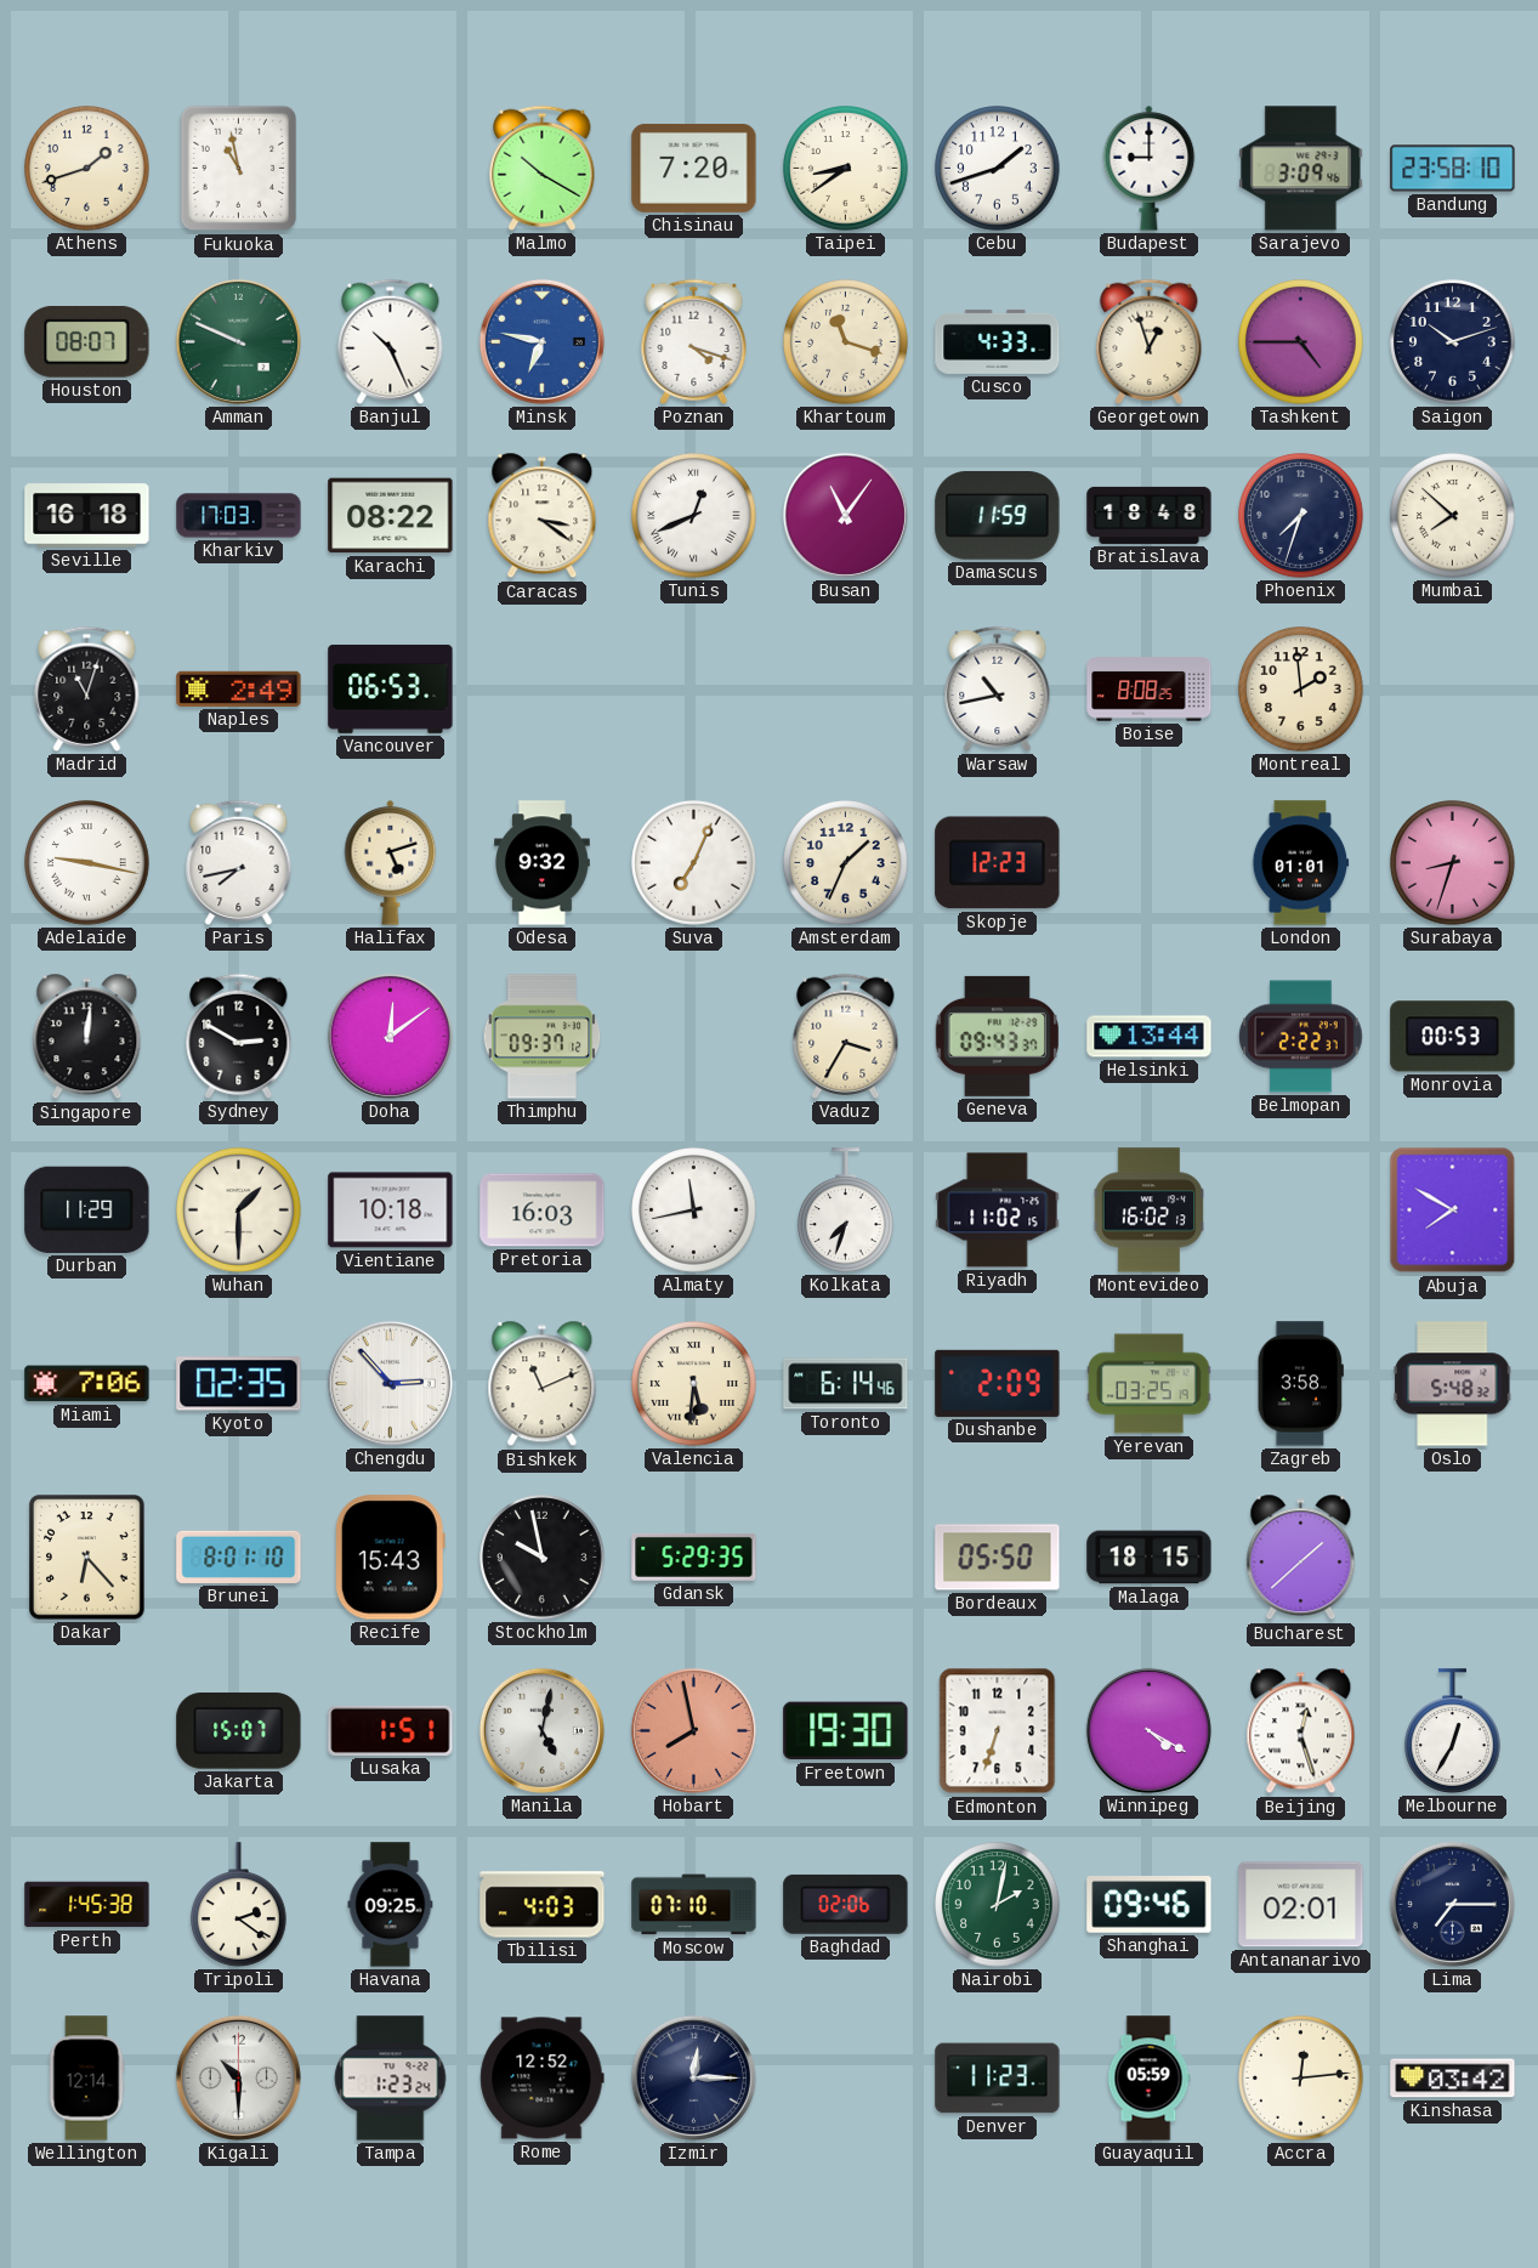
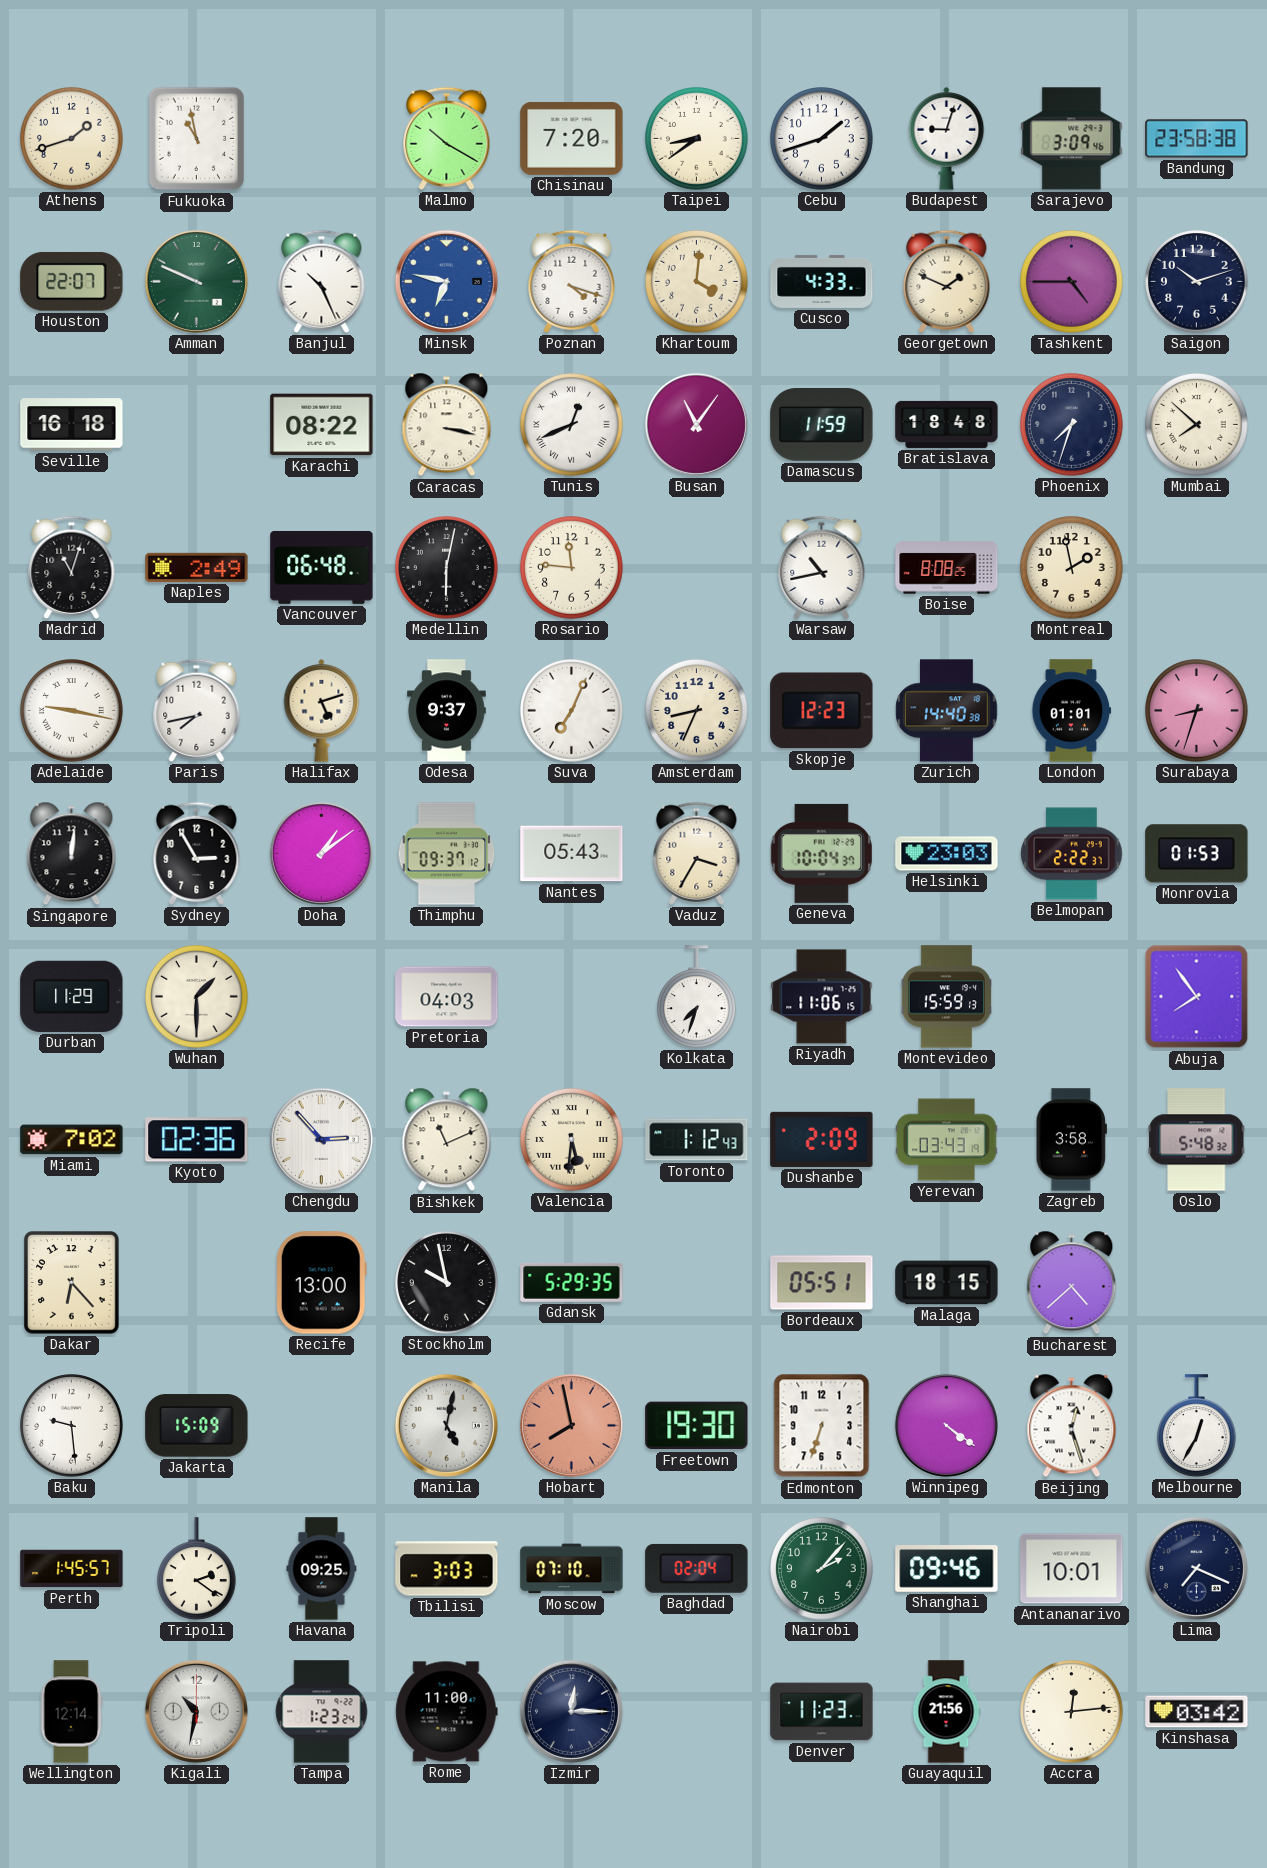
Budapest: 9:00 -> 9:03 (947, 139)
Bandung: 23:58:10 -> 23:58:38 (1197, 139)
Houston: 08:07 -> 22:07 (72, 281)
Khartoum: 11:18 -> 4:01 (697, 282)
Georgetown: 12:57 -> 1:49 (947, 281)
Kharkiv: 17:03 -> none (239, 516)
Caracas: 3:21 -> 3:17 (447, 425)
Vancouver: 06:53 -> 06:48 (322, 567)
Medellin: none -> 6:02 (447, 568)
Rosario: none -> 11:46 (572, 568)
Montreal: 1:59 -> 1:58 (1072, 568)
Odesa: 9:32 -> 9:37 (447, 711)
Amsterdam: 1:34 -> 8:34 (697, 711)
Zurich: none -> 14:40 (947, 711)
Sydney: 2:50 -> 2:55 (197, 853)
Doha: 12:09 -> 1:09 (321, 853)
Nantes: none -> 05:43 (572, 854)
Geneva: 09:43 -> 10:04 (821, 853)
Helsinki: 13:44 -> 23:03 (947, 854)
Monrovia: 00:53 -> 01:53 (1197, 854)
Vientiane: 10:18 -> none (391, 1210)
Pretoria: 16:03 -> 04:03 (447, 997)
Almaty: 11:43 -> none (694, 1210)
Riyadh: 11:02 -> 11:06 (822, 997)
Montevideo: 16:02 -> 15:59 (946, 997)
Abuja: 7:50 -> 7:54 (1197, 997)
Miami: 7:06 -> 7:02 (72, 1140)
Kyoto: 02:35 -> 02:36 (197, 1140)
Toronto: 6:14 -> 1:12 (697, 1140)
Yerevan: 03:25 -> 03:43 (947, 1140)
Brunei: 8:01 -> none (239, 1557)
Recife: 15:43 -> 13:00 (321, 1283)
Bordeaux: 05:50 -> 05:51 (822, 1283)
Bucharest: 1:38 -> 4:38 (1072, 1283)
Baku: none -> 9:29 (72, 1426)
Jakarta: 15:07 -> 15:09 (197, 1426)
Lusaka: 1:51 -> none (391, 1730)
Winnipeg: 4:20 -> 4:21 (946, 1425)
Perth: 1:45:38 -> 1:45:57 (72, 1569)
Tbilisi: 4:03 -> 3:03 (447, 1569)
Baghdad: 02:06 -> 02:04 (697, 1568)
Nairobi: 2:02 -> 2:07 (822, 1569)
Antananarivo: 02:01 -> 10:01 (1072, 1569)
Lima: 7:15 -> 7:19 (1196, 1568)
Kigali: 10:30 -> 10:32 (196, 1711)
Rome: 12:52 -> 11:00 (447, 1712)
Guayaquil: 05:59 -> 21:56 (946, 1712)
